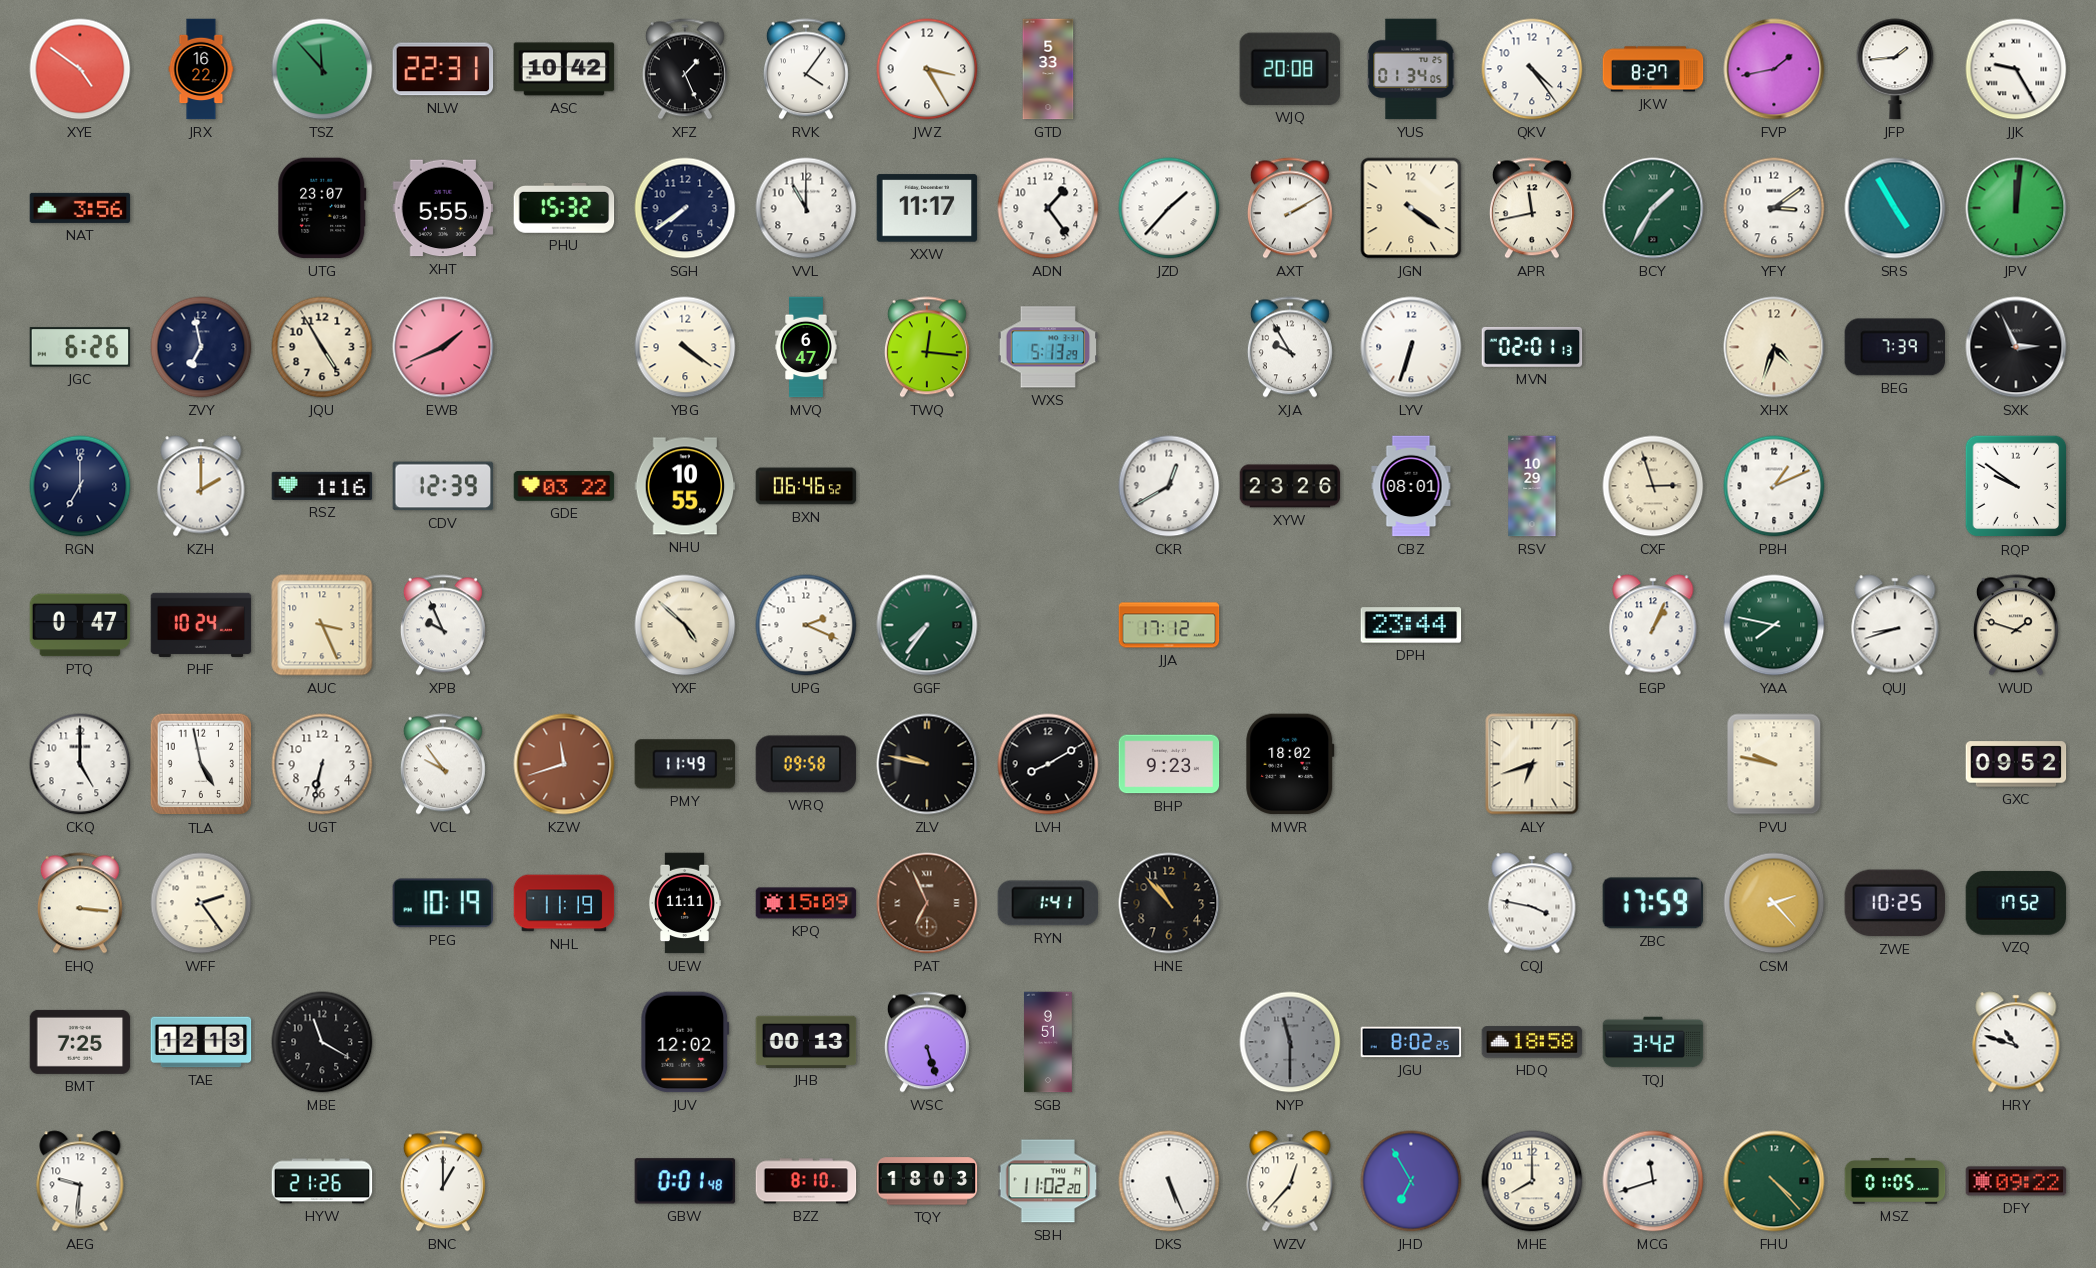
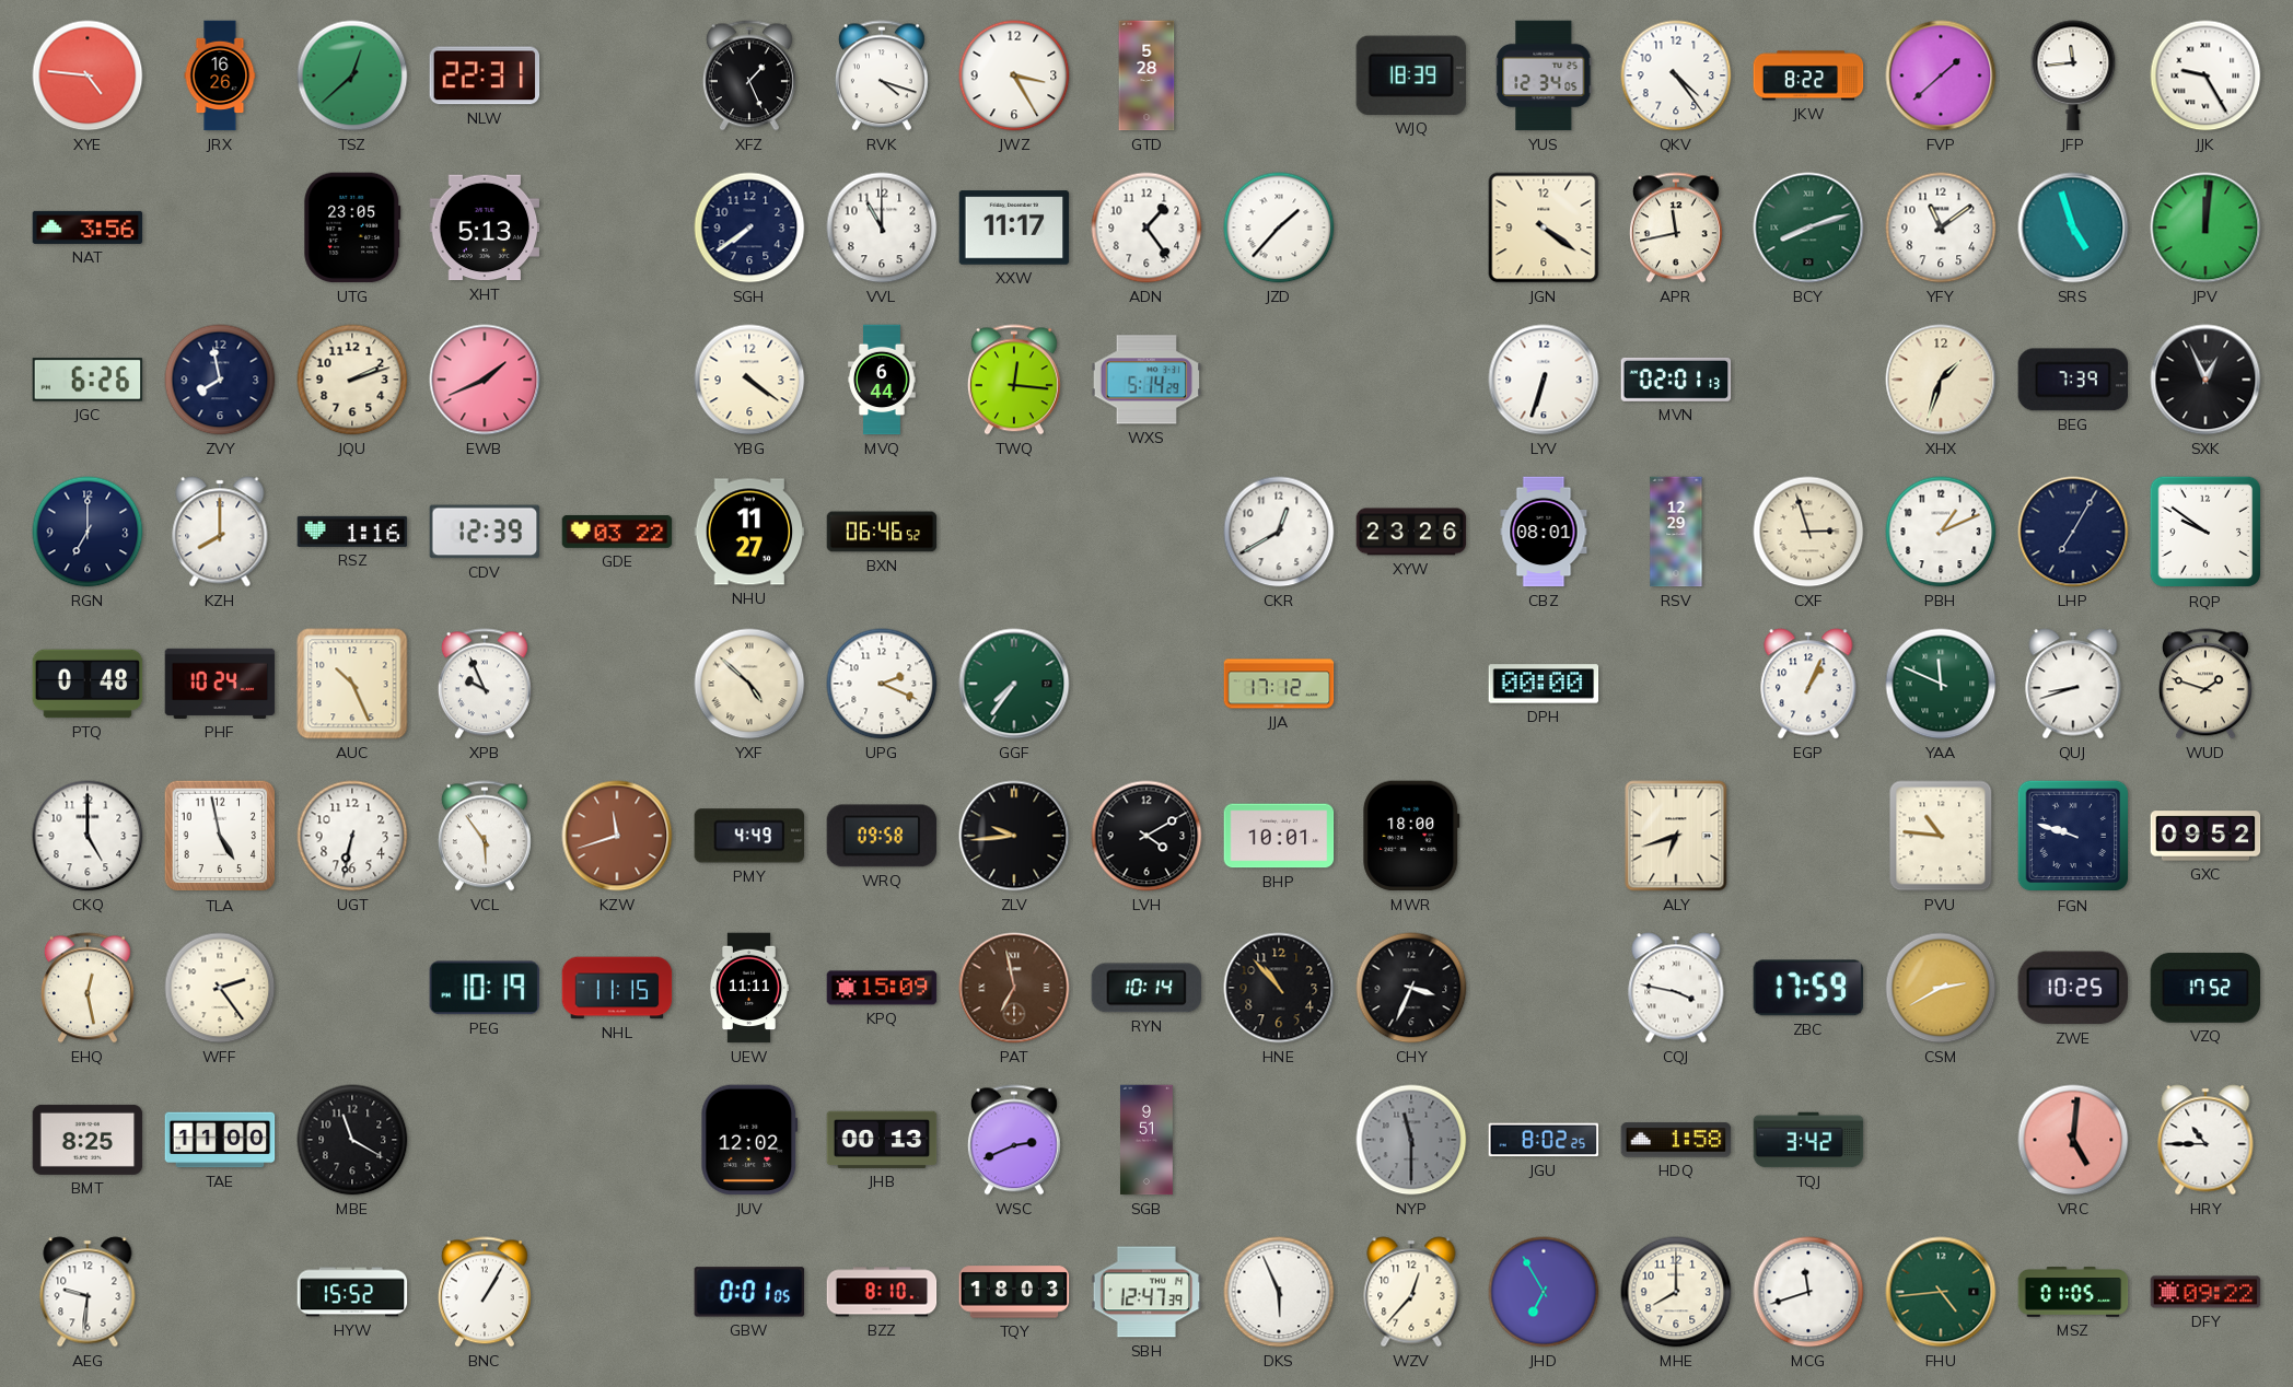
XYE: 4:51 -> 4:46 (88, 75)
JRX: 16:22 -> 16:26 (220, 75)
TSZ: 11:53 -> 12:38 (352, 75)
ASC: 10:42 -> none (564, 69)
RVK: 4:06 -> 4:18 (882, 75)
GTD: 5:33 -> 5:28 (1146, 75)
WJQ: 20:08 -> 18:39 (1411, 75)
YUS: 01:34 -> 12:34 (1544, 75)
JKW: 8:27 -> 8:22 (1808, 75)
FVP: 1:43 -> 1:38 (1941, 75)
JFP: 1:44 -> 11:44 (2073, 75)
UTG: 23:07 -> 23:05 (352, 228)
XHT: 5:55 -> 5:13 (485, 228)
PHU: 15:32 -> none (564, 208)
AXT: 2:10 -> none (1290, 208)
BCY: 1:35 -> 8:12 (1808, 228)
YFY: 3:09 -> 11:09 (1941, 228)
SRS: 4:55 -> 4:57 (2073, 228)
ZVY: 6:58 -> 7:58 (220, 380)
JQU: 4:55 -> 2:12 (352, 380)
MVQ: 6:47 -> 6:44 (882, 380)
WXS: 5:13 -> 5:14 (1146, 380)
XJA: 9:55 -> none (1290, 347)
XHX: 4:33 -> 1:33 (1941, 380)
SXK: 2:56 -> 12:56 (2205, 380)
KZH: 2:00 -> 8:00 (220, 532)
NHU: 10:55 -> 11:27 (749, 532)
RSV: 10:29 -> 12:29 (1676, 532)
LHP: none -> 7:05 (2073, 532)
PTQ: 0:47 -> 0:48 (88, 684)
AUC: 3:26 -> 10:26 (352, 684)
DPH: 23:44 -> 00:00 (1544, 684)
YAA: 7:47 -> 11:49 (1941, 684)
VCL: 9:54 -> 5:54 (485, 836)
PMY: 11:49 -> 4:49 (749, 836)
ZLV: 9:47 -> 9:44 (1014, 836)
LVH: 8:10 -> 4:10 (1146, 836)
BHP: 9:23 -> 10:01 (1279, 836)
MWR: 18:02 -> 18:00 (1411, 836)
PVU: 9:47 -> 10:46 (1941, 836)
FGN: none -> 9:48 (2073, 836)
EHQ: 3:16 -> 12:28 (88, 988)
NHL: 11:19 -> 11:15 (617, 988)
PAT: 6:56 -> 6:58 (1014, 988)
RYN: 1:41 -> 10:14 (1145, 988)
CHY: none -> 3:34 (1411, 988)
CSM: 2:23 -> 2:40 (1941, 988)
BMT: 7:25 -> 8:25 (88, 1140)
TAE: 12:13 -> 11:00 (220, 1140)
WSC: 5:27 -> 2:41 (1014, 1140)
HDQ: 18:58 -> 1:58 (1676, 1140)
VRC: none -> 5:01 (2073, 1140)
HRY: 10:48 -> 10:45 (2205, 1140)
HYW: 21:26 -> 15:52 (352, 1292)
BNC: 1:00 -> 1:05 (485, 1292)
GBW: 0:01:48 -> 0:01:05 (749, 1292)
SBH: 11:02 -> 12:47 (1146, 1292)
DKS: 5:26 -> 5:56 (1279, 1292)
FHU: 4:23 -> 4:44 (1941, 1292)
